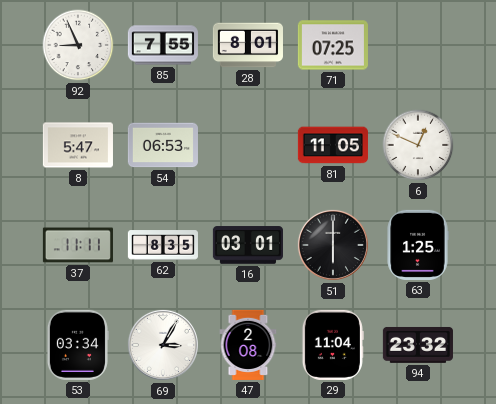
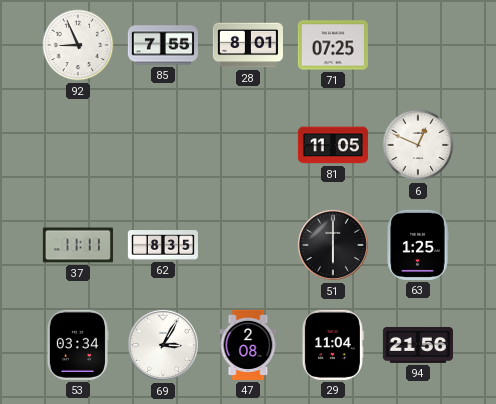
8: 5:47 -> none (78, 145)
54: 06:53 -> none (163, 145)
16: 03:01 -> none (248, 245)
94: 23:32 -> 21:56 (418, 345)
